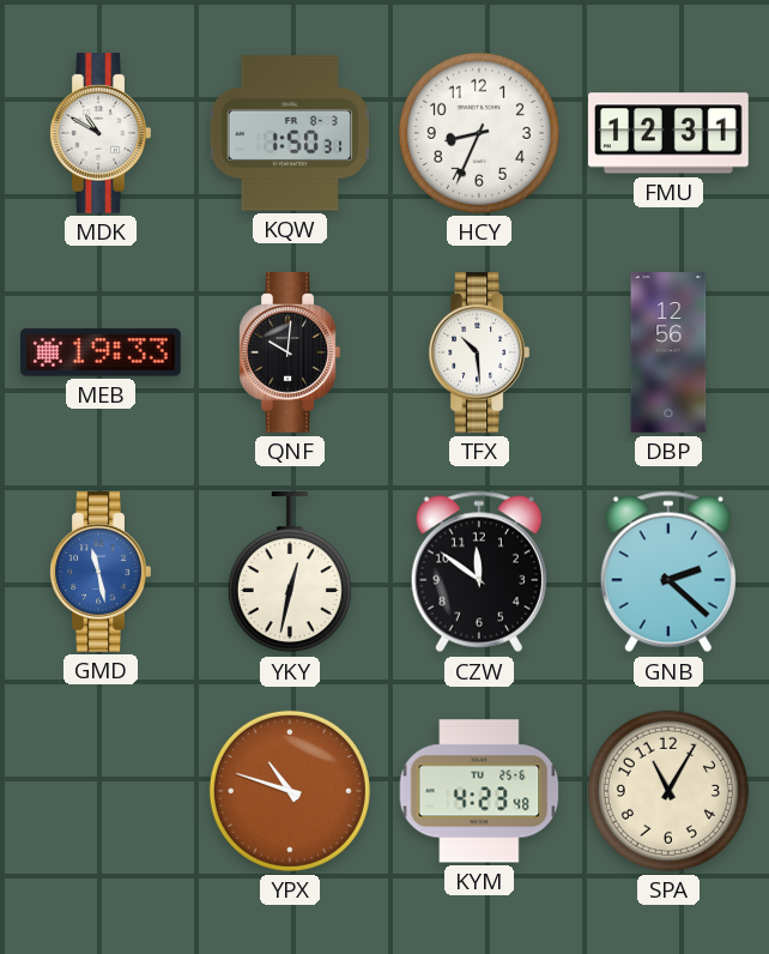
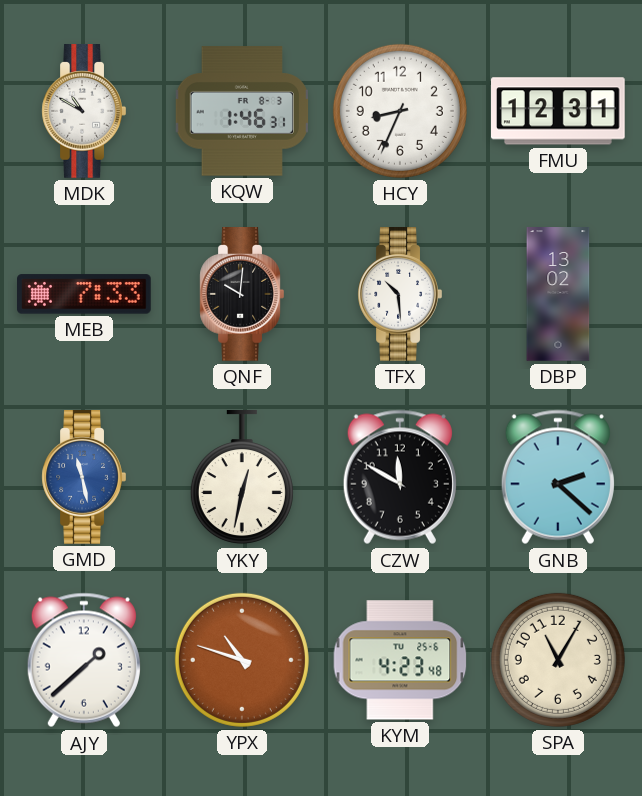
KQW: 1:50 -> 1:46 (241, 111)
MEB: 19:33 -> 7:33 (85, 294)
DBP: 12:56 -> 13:02 (558, 294)
CZW: 11:51 -> 11:50 (400, 477)
AJY: none -> 1:38 (84, 660)
